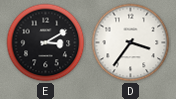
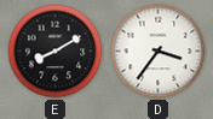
E: 3:10 -> 8:10 (56, 52)
